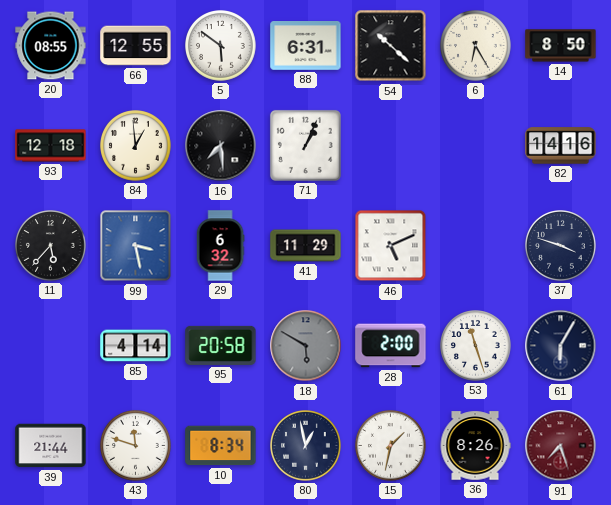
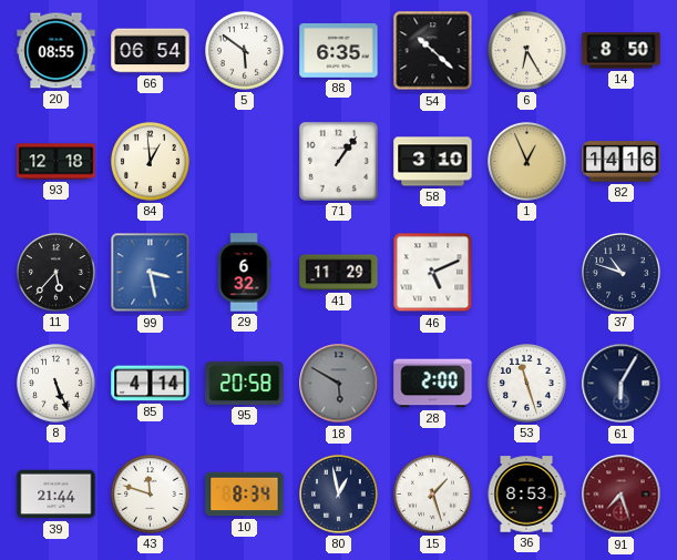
66: 12:55 -> 06:54 (151, 51)
88: 6:31 -> 6:35 (339, 51)
16: 7:29 -> none (221, 146)
71: 1:04 -> 1:06 (338, 161)
58: none -> 3:10 (433, 162)
1: none -> 12:56 (527, 162)
37: 3:48 -> 10:48 (622, 273)
8: none -> 5:26 (57, 384)
15: 1:32 -> 1:27 (433, 495)
36: 8:26 -> 8:53 (526, 495)
